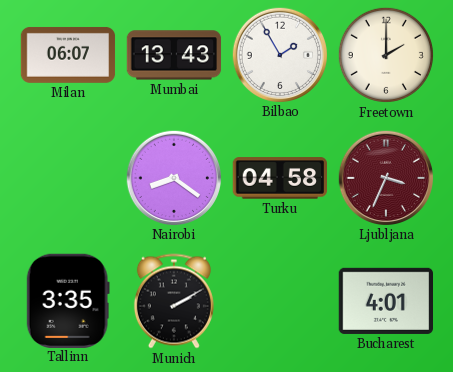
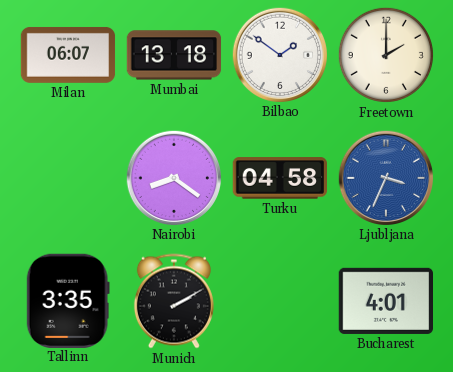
Mumbai: 13:43 -> 13:18 (174, 55)
Bilbao: 1:55 -> 1:51 (279, 54)
Ljubljana dial: burgundy -> blue (385, 177)
